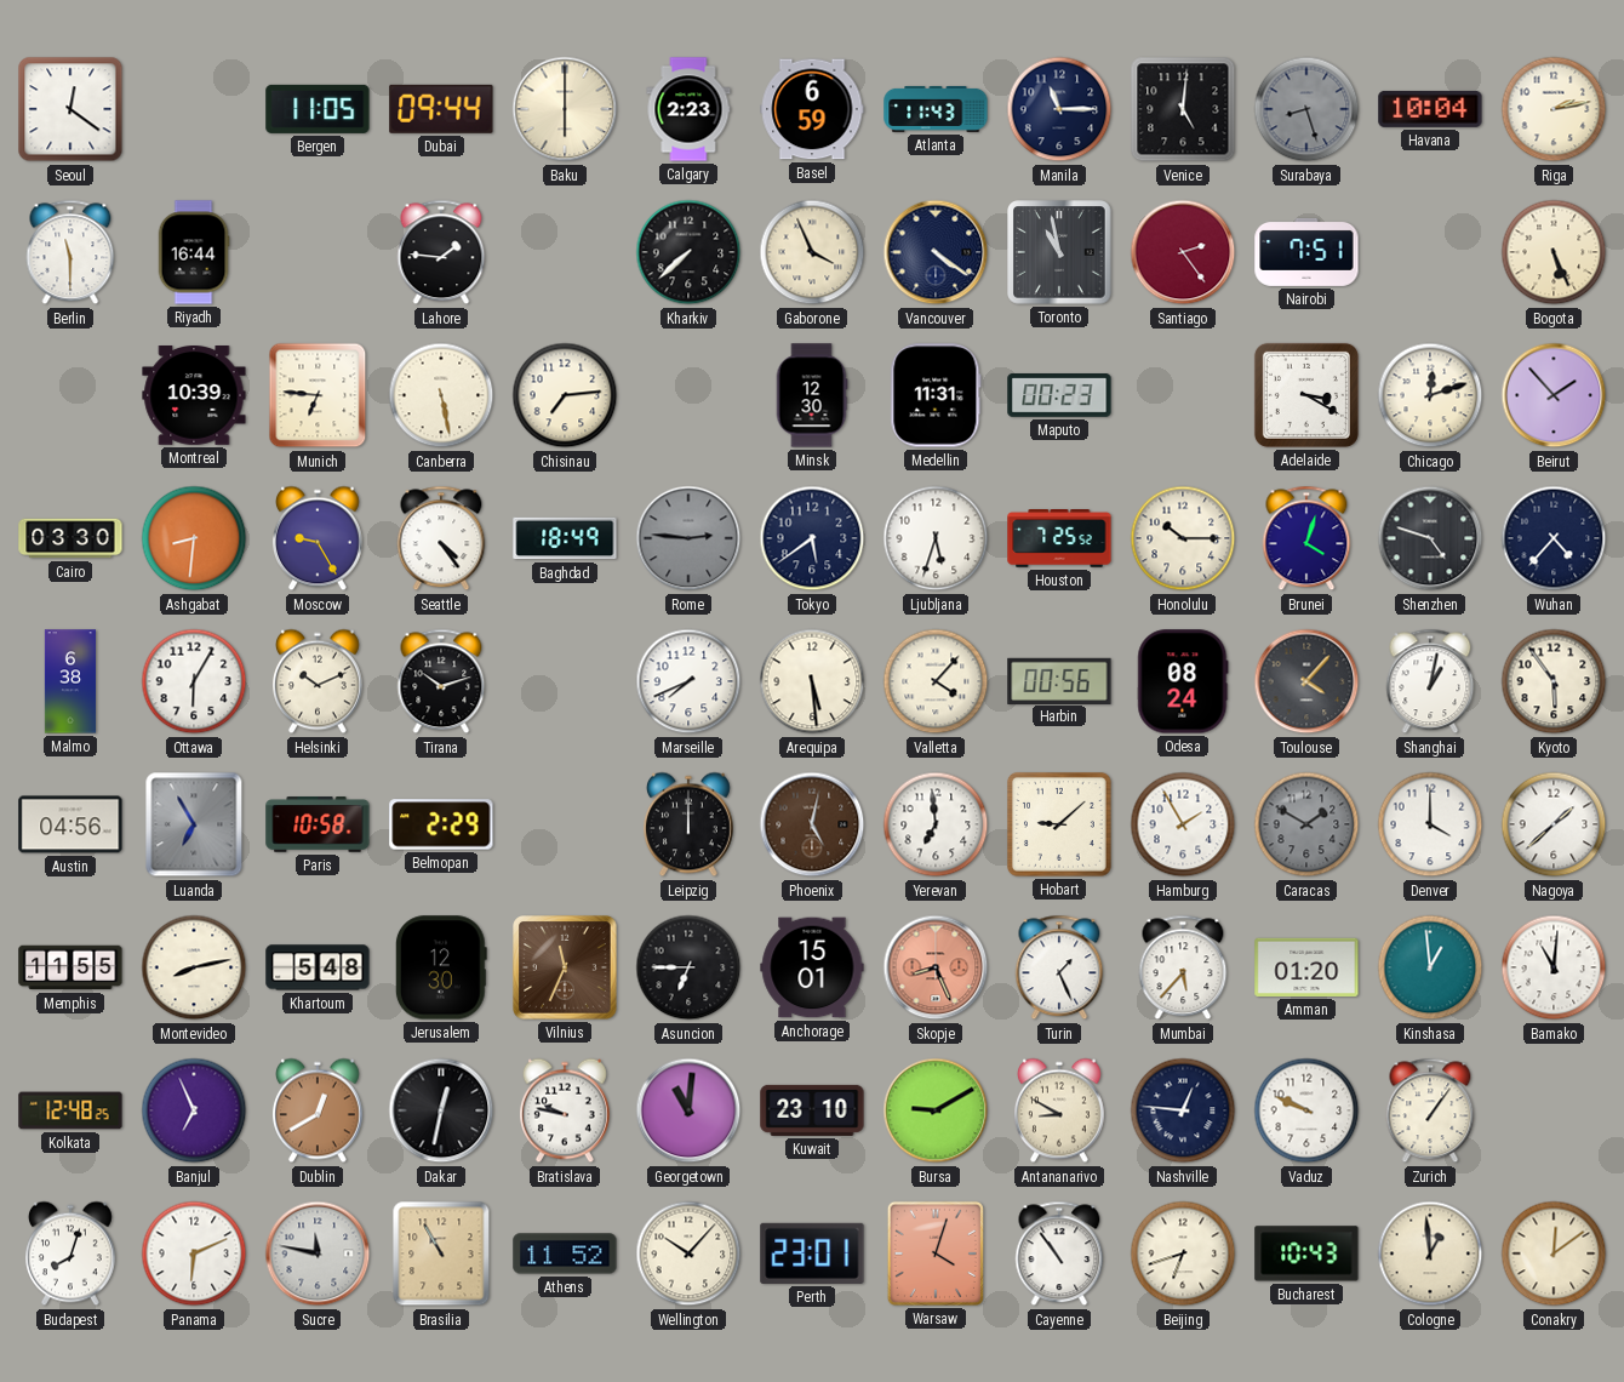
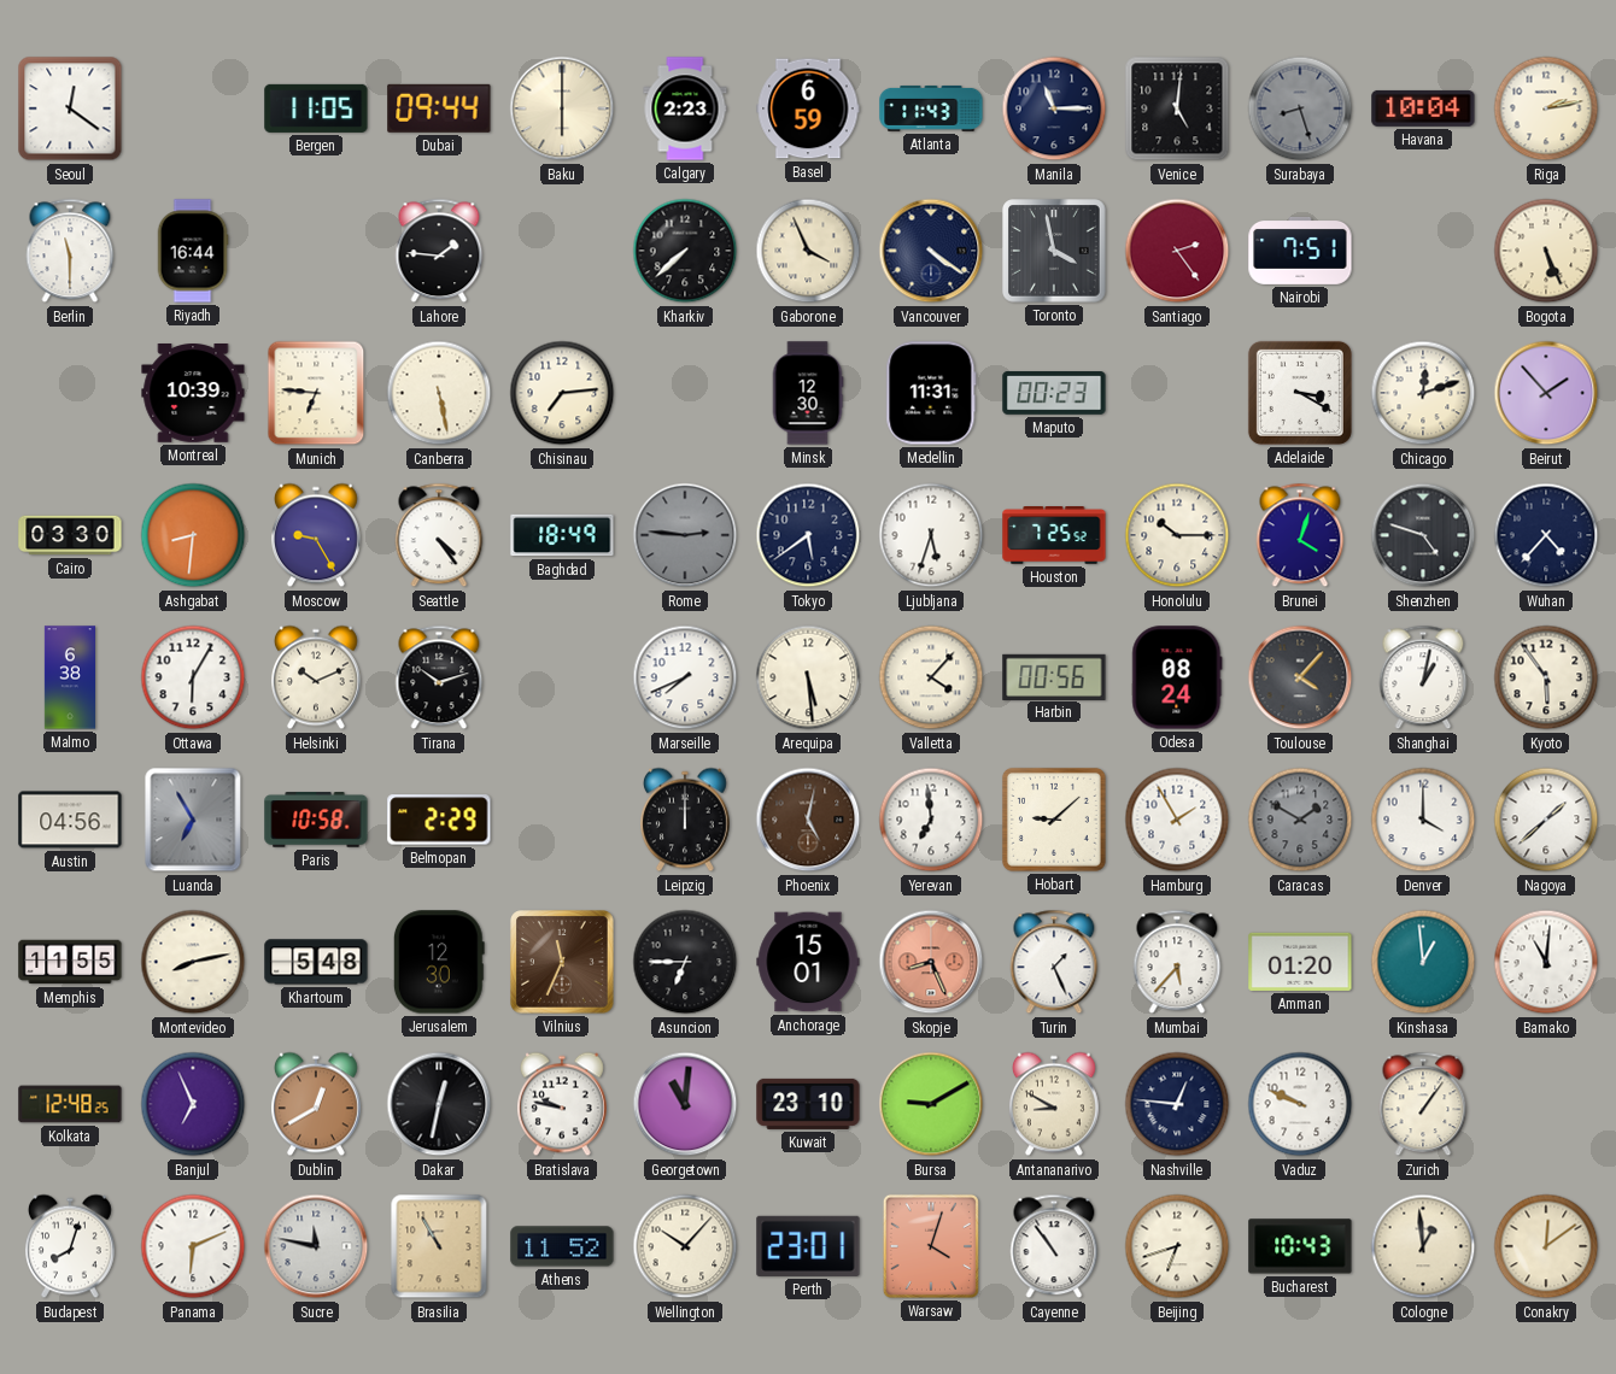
Toronto: 10:58 -> 3:58 (1054, 251)
